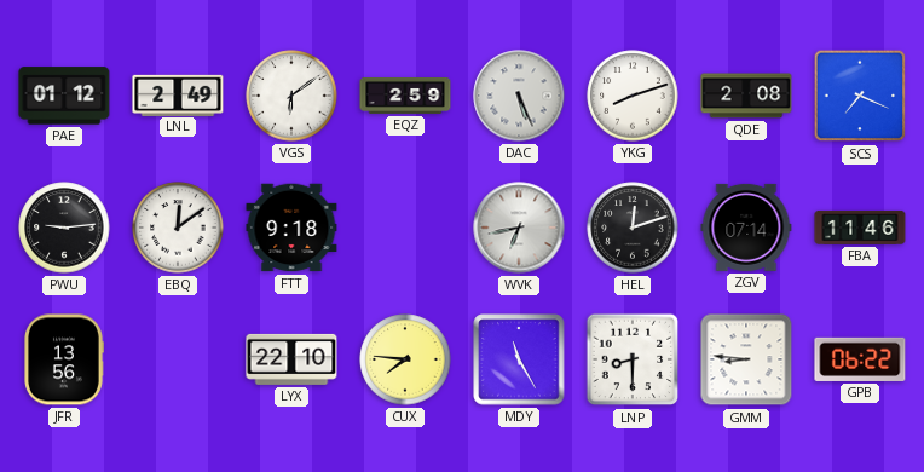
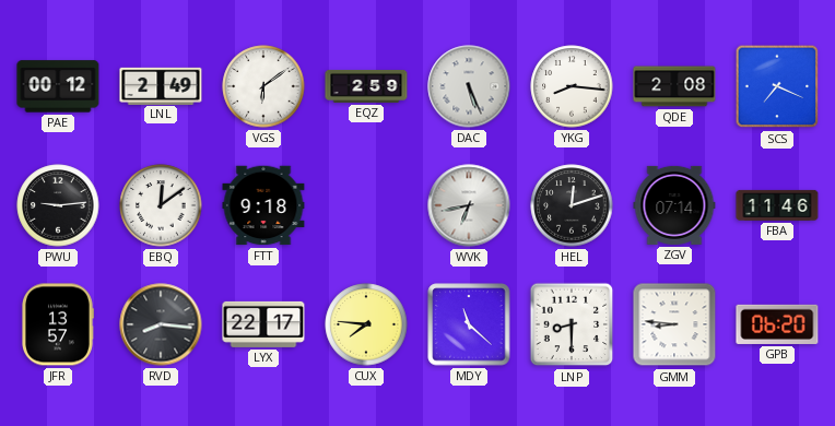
PAE: 01:12 -> 00:12 (58, 86)
YKG: 8:12 -> 8:16 (572, 86)
JFR: 13:56 -> 13:57 (58, 324)
RVD: none -> 8:16 (161, 324)
LYX: 22:10 -> 22:17 (263, 324)
MDY: 11:25 -> 11:22 (469, 324)
GPB: 06:22 -> 06:20 (777, 324)
